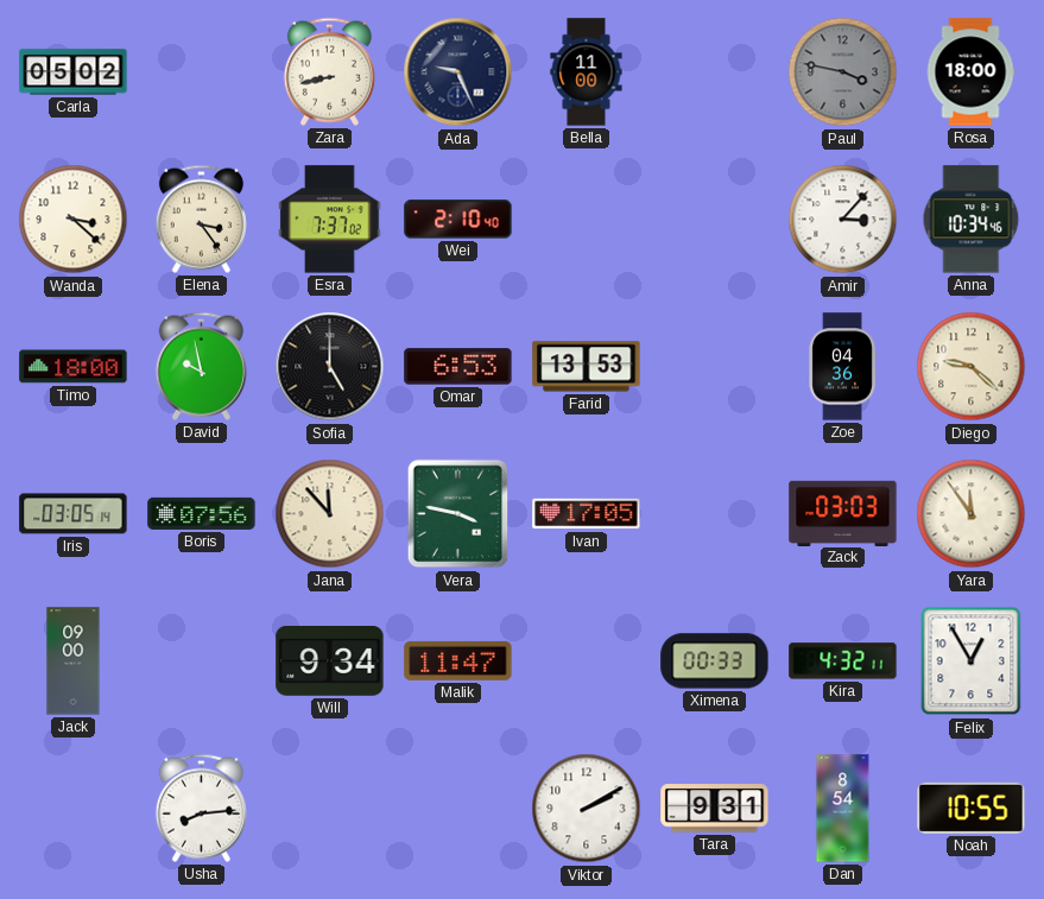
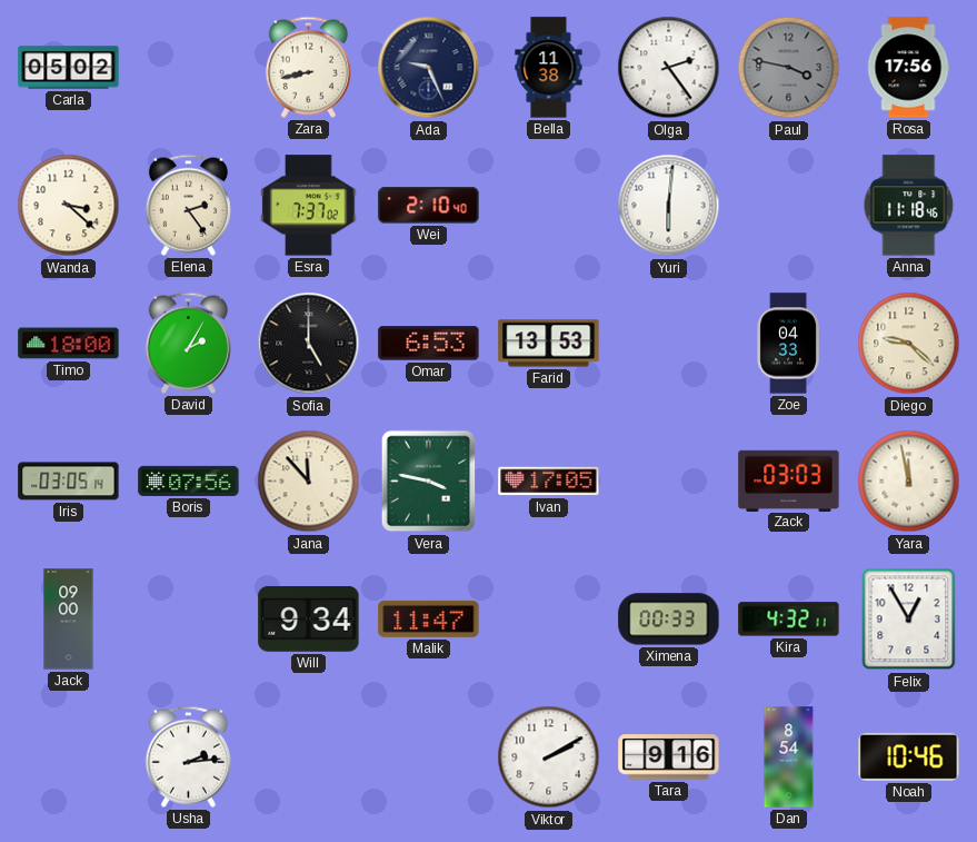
Bella: 11:00 -> 11:38 (549, 68)
Olga: none -> 2:24 (669, 68)
Rosa: 18:00 -> 17:56 (908, 68)
Elena: 3:24 -> 2:24 (188, 205)
Yuri: none -> 6:01 (669, 206)
Amir: 3:07 -> none (843, 220)
Anna: 10:34 -> 11:18 (909, 206)
David: 9:58 -> 2:05 (188, 343)
Zoe: 04:36 -> 04:33 (788, 344)
Yara: 11:54 -> 11:58 (909, 482)
Usha: 8:14 -> 2:14 (188, 756)
Tara: 9:31 -> 9:16 (669, 757)
Noah: 10:55 -> 10:46 (909, 756)
